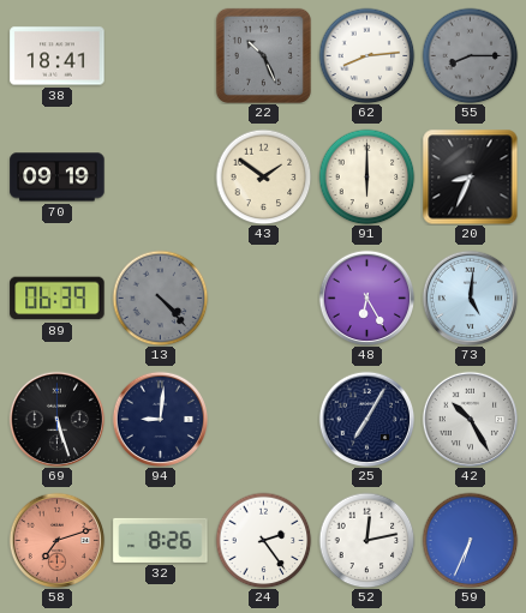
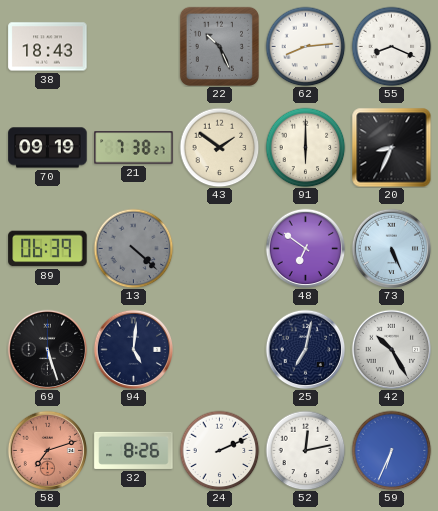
38: 18:41 -> 18:43 (48, 47)
55: 8:15 -> 8:19 (391, 46)
55 dial: grey -> white (391, 46)
21: none -> 7:38 (134, 148)
13: 4:23 -> 4:22 (133, 248)
48: 6:25 -> 6:51 (305, 248)
73: 5:01 -> 5:26 (391, 248)
94: 9:01 -> 5:01 (133, 349)
25: 7:05 -> 7:02 (305, 349)
24: 2:24 -> 2:11 (219, 450)
